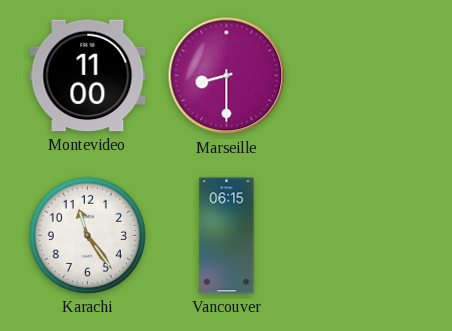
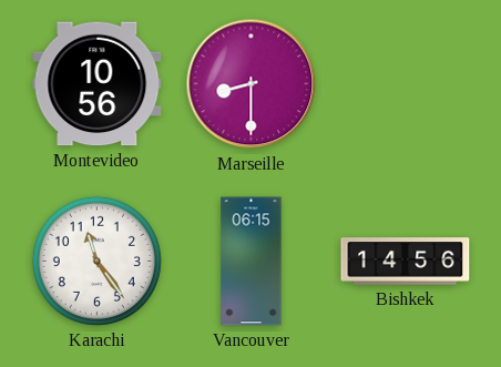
Montevideo: 11:00 -> 10:56 (98, 84)
Bishkek: none -> 14:56 (406, 262)
